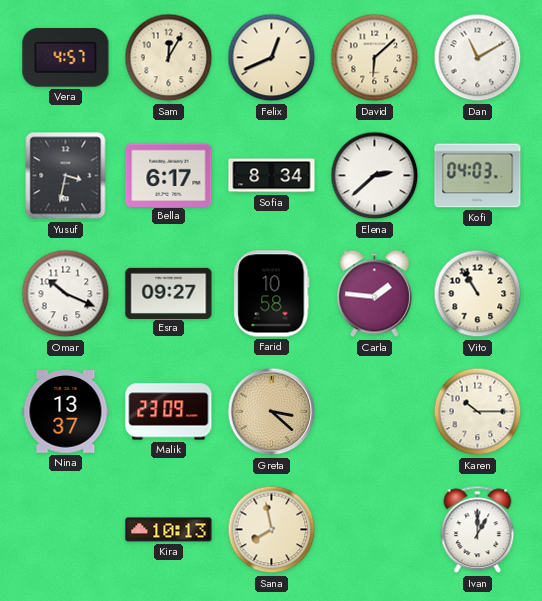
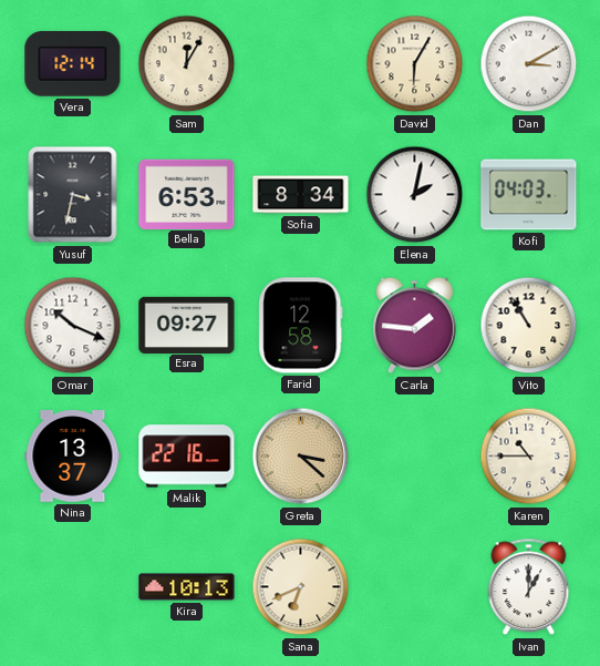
Vera: 4:57 -> 12:14 (73, 64)
Felix: 12:41 -> none (272, 58)
David: 6:08 -> 6:05 (415, 64)
Dan: 11:10 -> 3:10 (529, 64)
Bella: 6:17 -> 6:53 (187, 194)
Elena: 2:38 -> 2:02 (415, 195)
Farid: 10:58 -> 12:58 (301, 326)
Malik: 23:09 -> 22:16 (187, 457)
Karen: 10:15 -> 10:45 (529, 457)
Sana: 7:58 -> 6:41 (301, 587)
